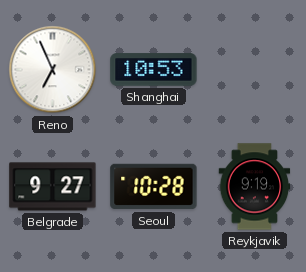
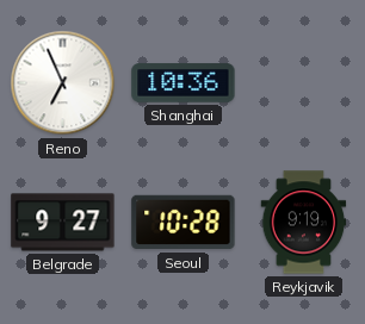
Shanghai: 10:53 -> 10:36 (184, 83)
